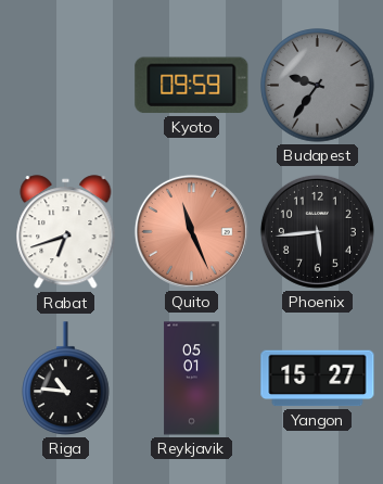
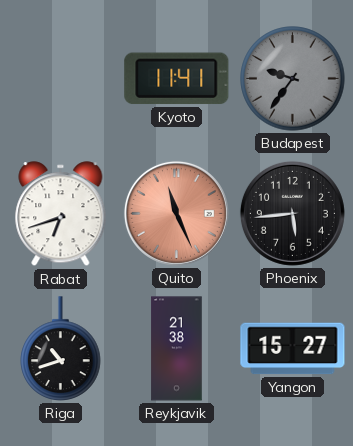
Kyoto: 09:59 -> 11:41 (177, 79)
Riga: 10:46 -> 10:42 (61, 349)
Reykjavik: 05:01 -> 21:38 (177, 349)
